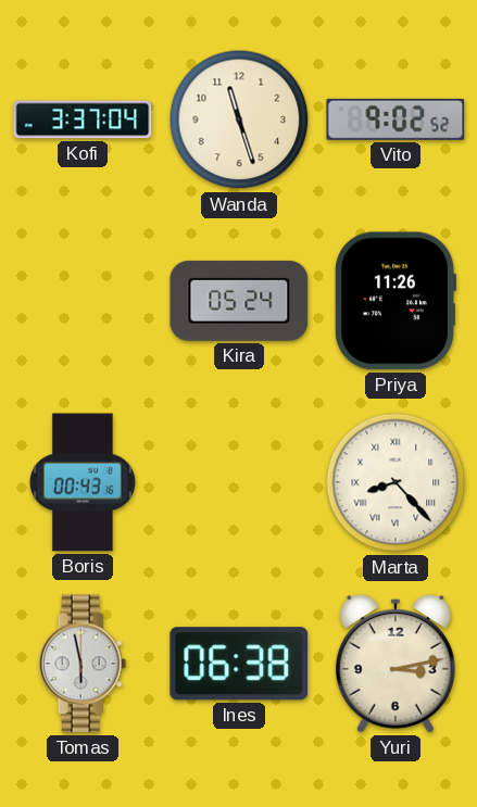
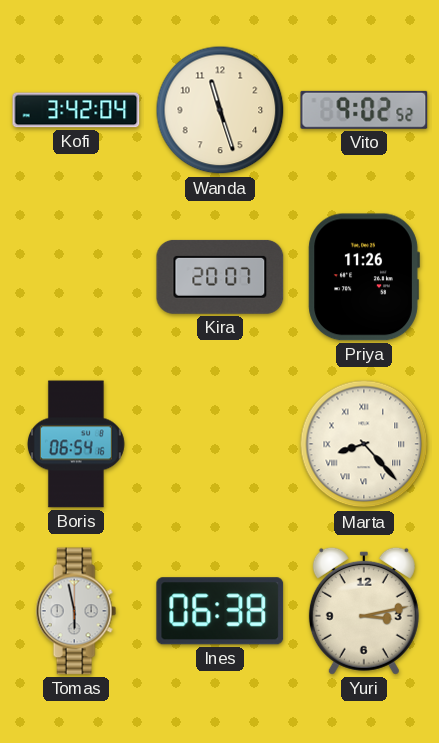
Kofi: 3:37 -> 3:42 (76, 110)
Kira: 05:24 -> 20:07 (220, 277)
Boris: 00:43 -> 06:54 (76, 444)
